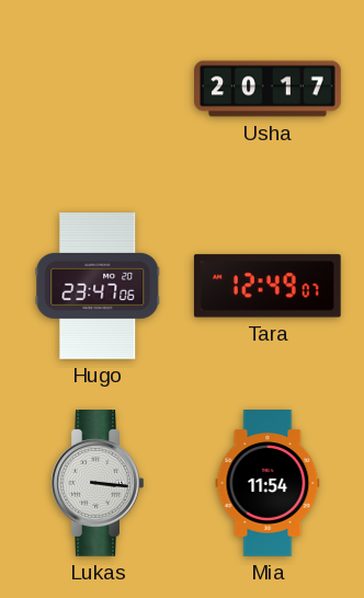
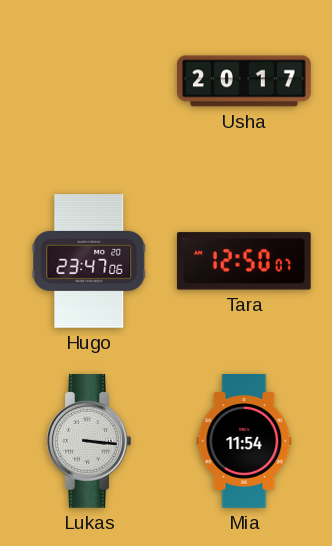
Tara: 12:49 -> 12:50 (244, 261)
